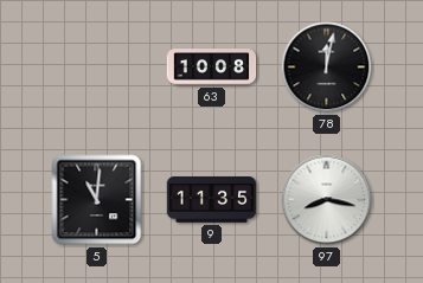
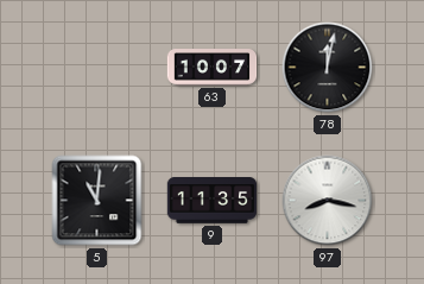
63: 10:08 -> 10:07 (213, 68)
